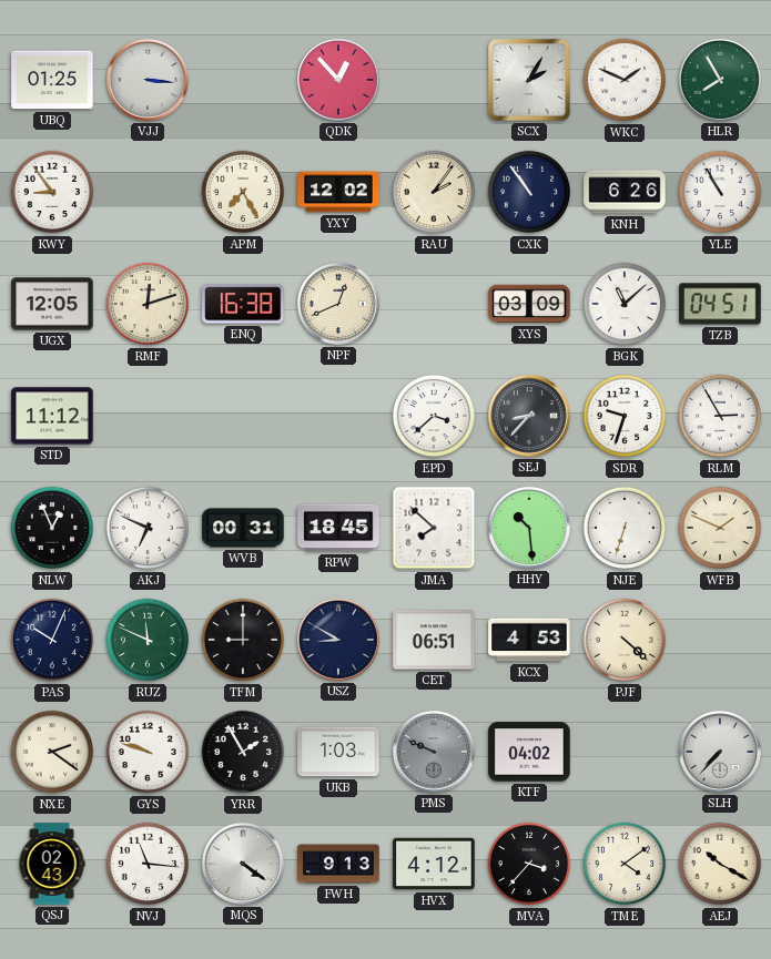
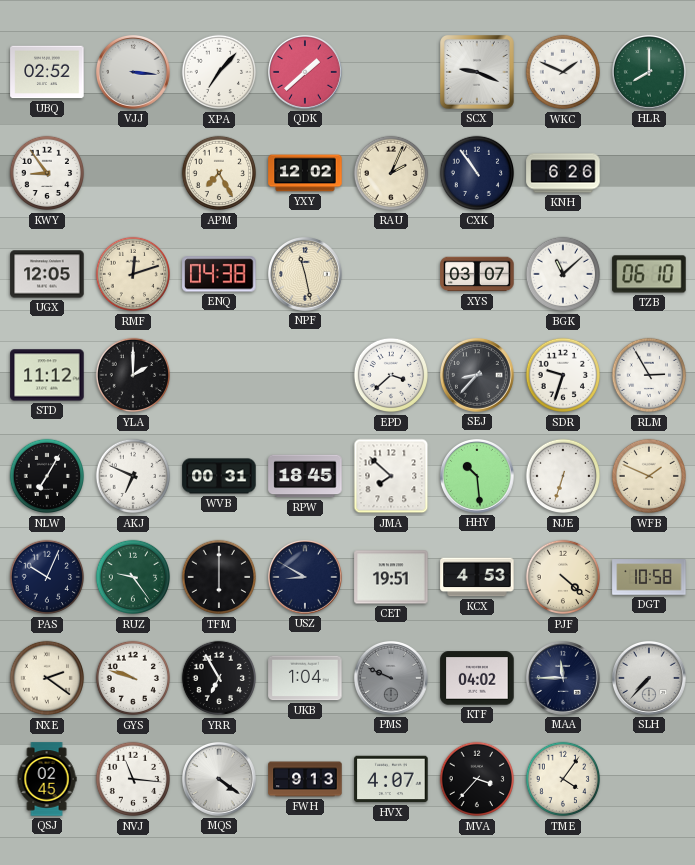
UBQ: 01:25 -> 02:52 (47, 72)
XPA: none -> 7:07 (219, 72)
QDK: 12:53 -> 1:38 (306, 73)
SCX: 2:05 -> 9:19 (478, 73)
HLR: 7:55 -> 8:00 (650, 73)
RAU: 2:06 -> 2:04 (391, 173)
YLE: 10:55 -> none (720, 192)
ENQ: 16:38 -> 04:38 (219, 274)
NPF: 12:41 -> 11:28 (306, 275)
XYS: 03:09 -> 03:07 (477, 274)
TZB: 04:51 -> 06:10 (649, 274)
YLA: none -> 2:00 (133, 375)
NLW: 12:56 -> 7:05 (47, 476)
RUZ: 11:49 -> 9:24 (133, 577)
TFM: 9:00 -> 6:00 (219, 577)
CET: 06:51 -> 19:51 (391, 577)
DGT: none -> 10:58 (649, 577)
YRR: 1:55 -> 6:55 (219, 678)
UKB: 1:03 -> 1:04 (305, 678)
MAA: none -> 11:45 (564, 679)
QSJ: 02:43 -> 02:45 (47, 779)
HVX: 4:12 -> 4:07 (391, 779)
TME: 4:09 -> 4:06 (563, 779)
AEJ: 10:20 -> none (720, 864)
